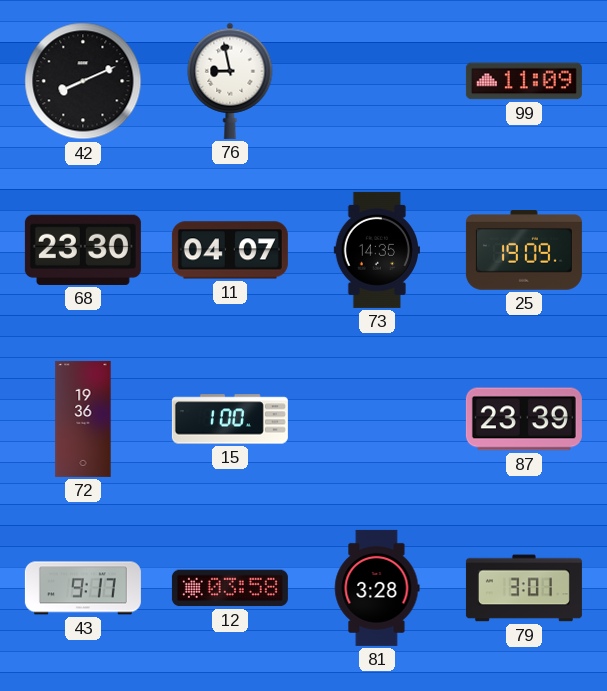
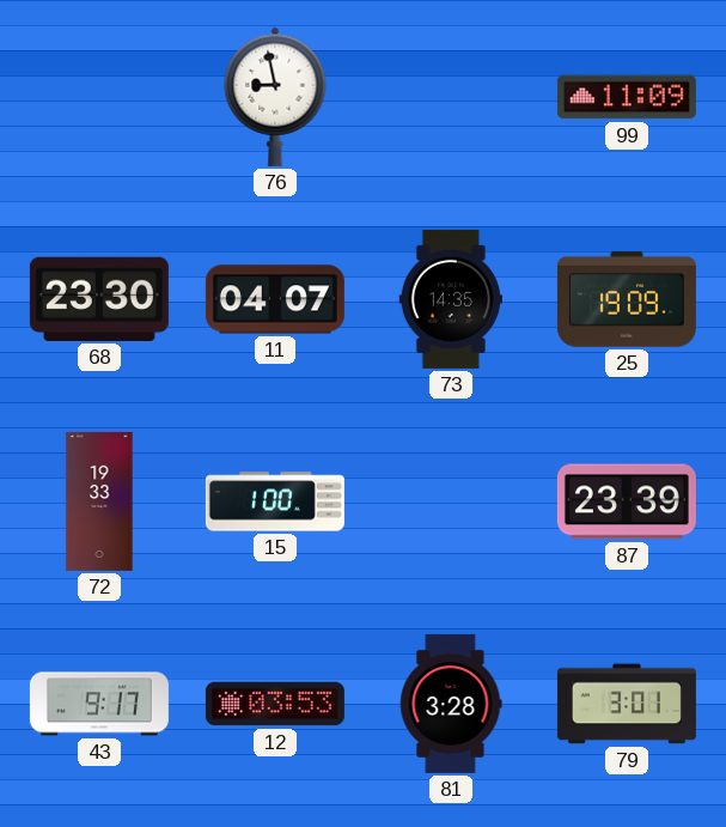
42: 8:11 -> none (83, 81)
72: 19:36 -> 19:33 (99, 501)
12: 03:58 -> 03:53 (275, 704)
